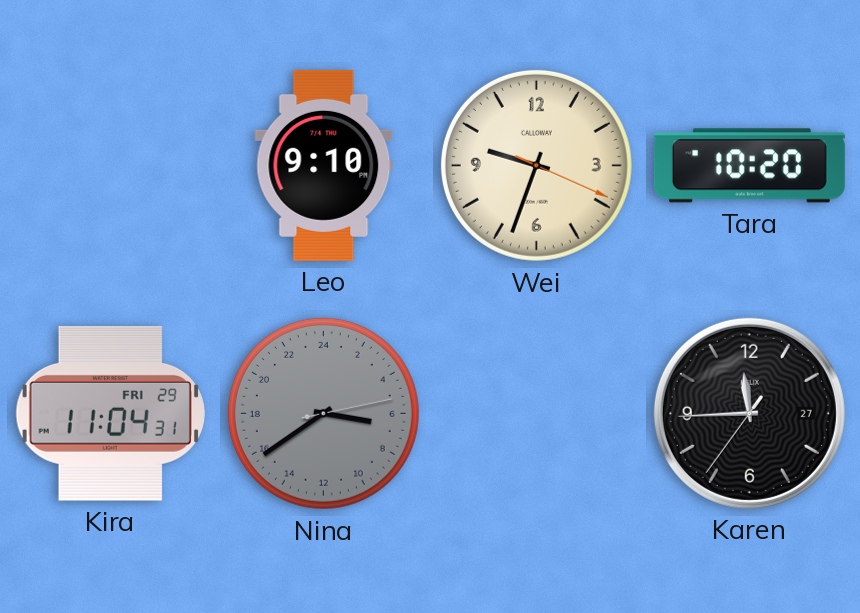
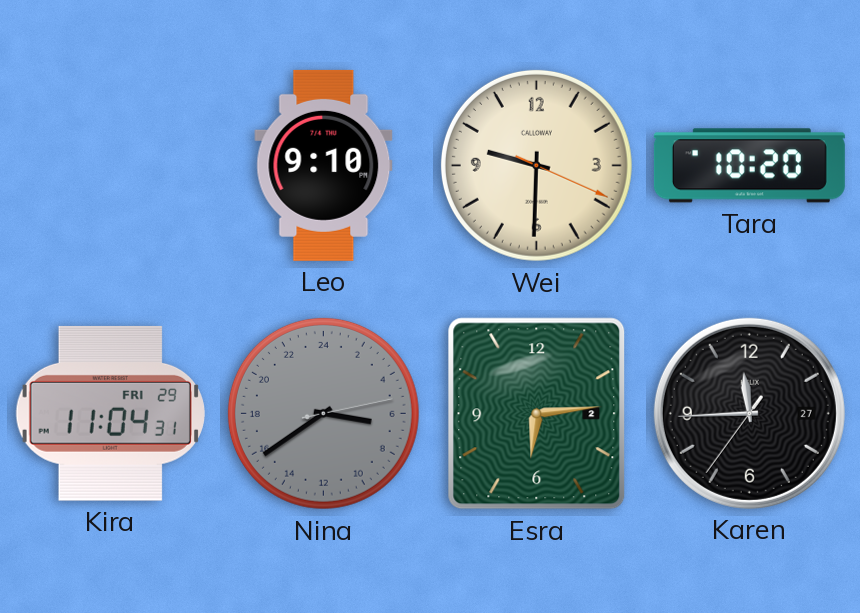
Wei: 9:33 -> 9:30 (536, 165)
Esra: none -> 6:14 (537, 414)
